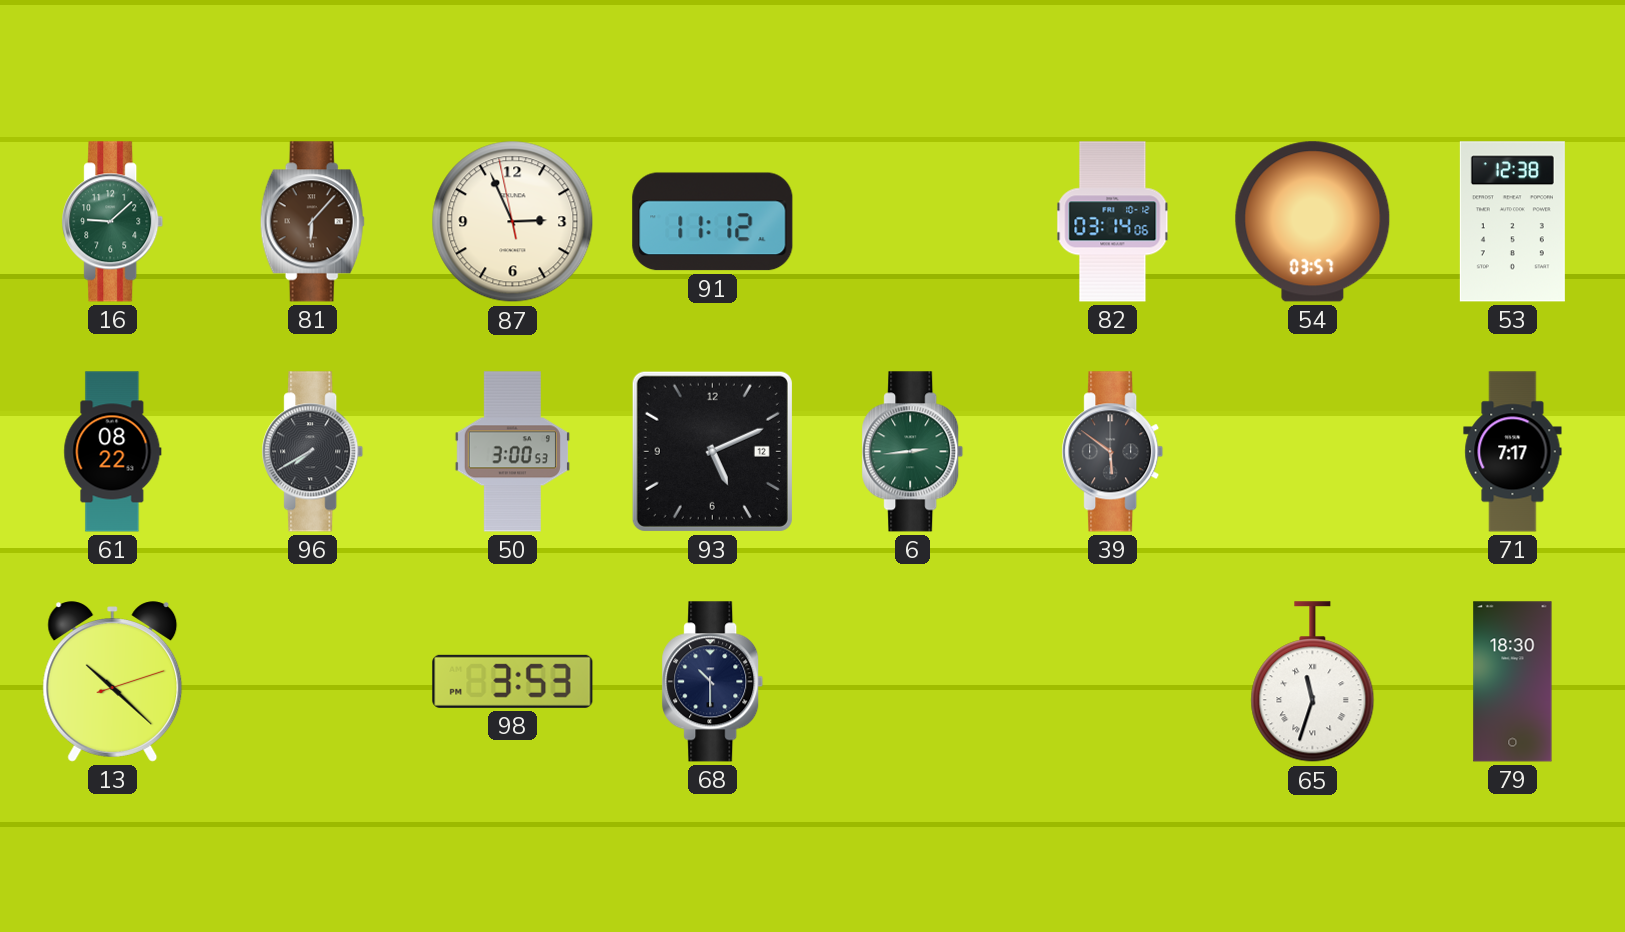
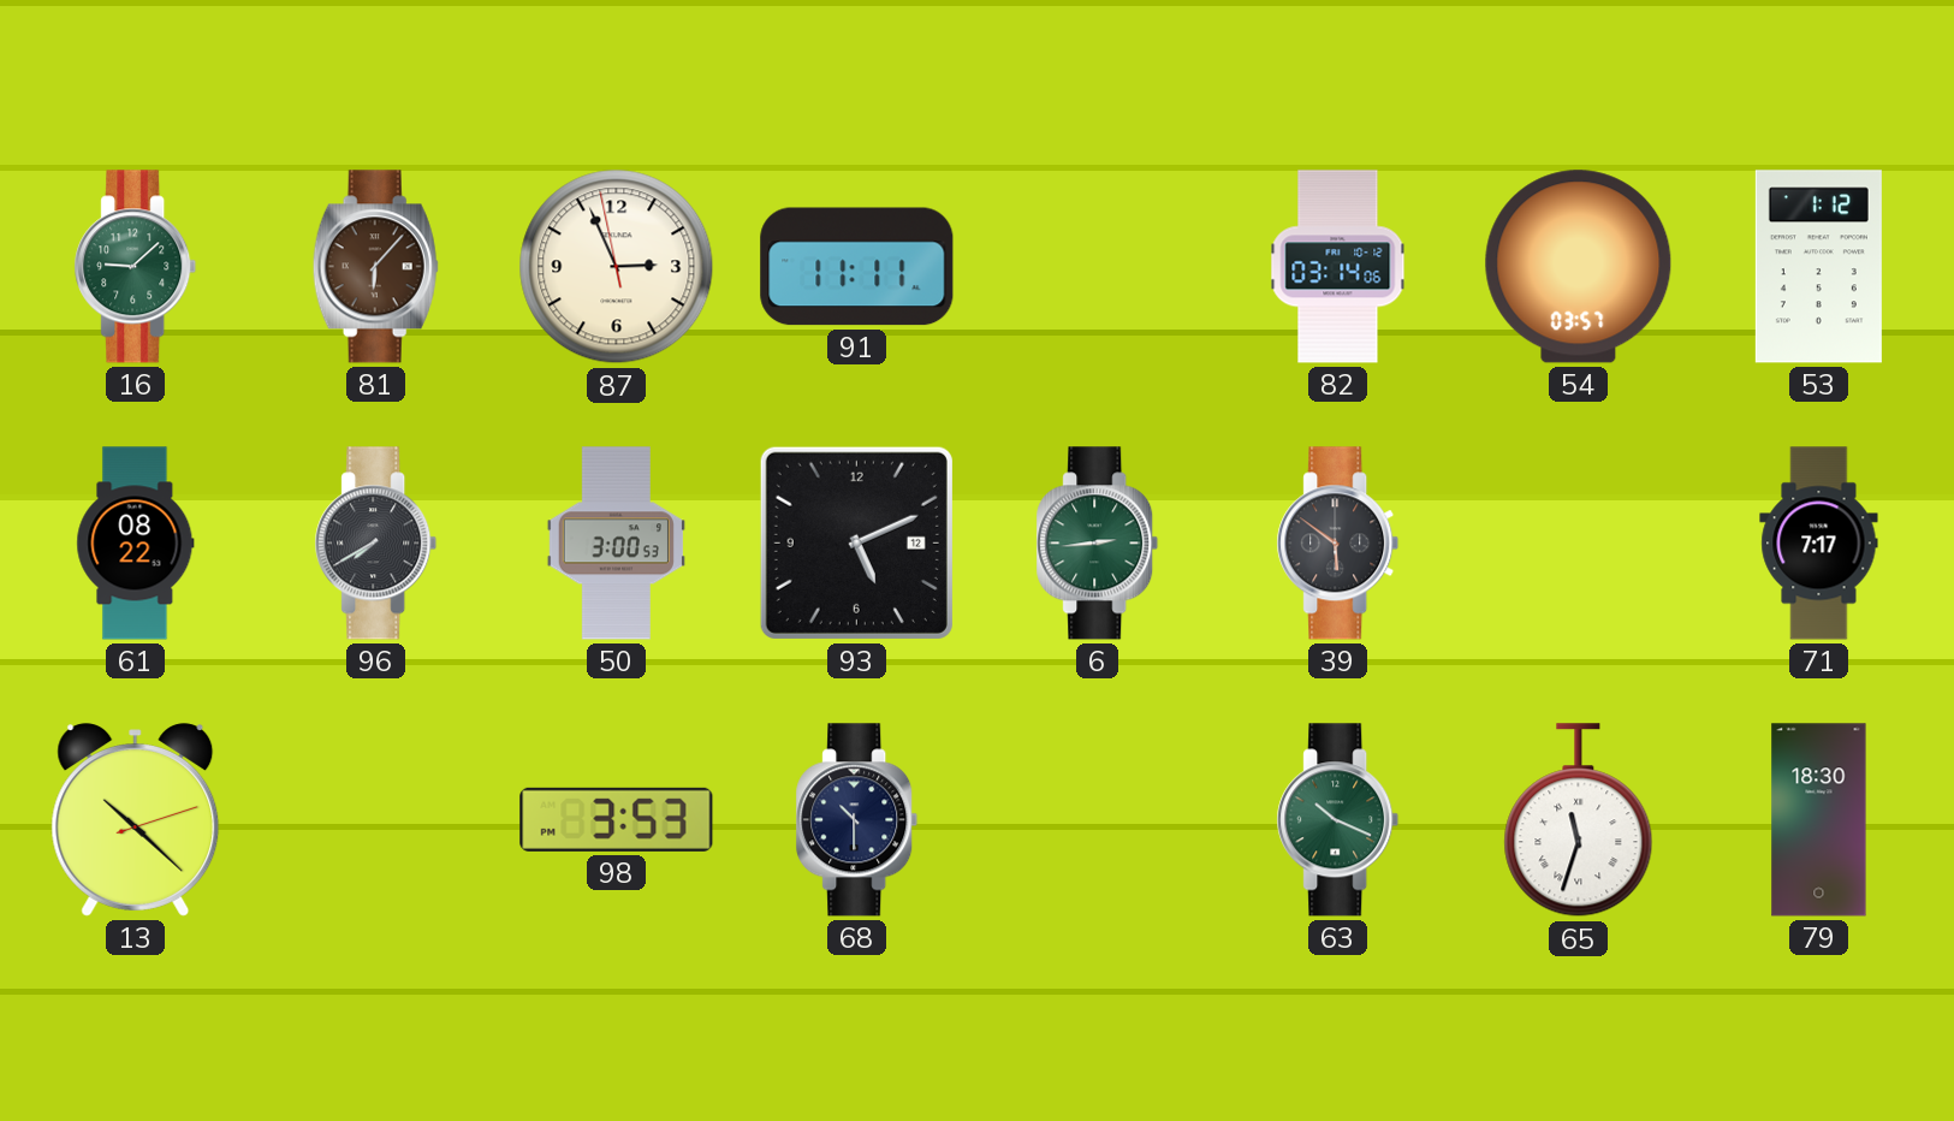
91: 11:12 -> 11:11 (857, 267)
53: 12:38 -> 1:12 (1818, 267)
63: none -> 10:19 (1338, 820)
